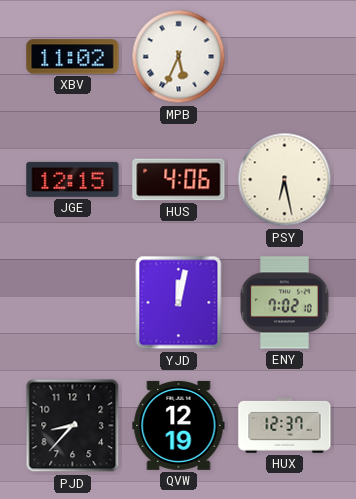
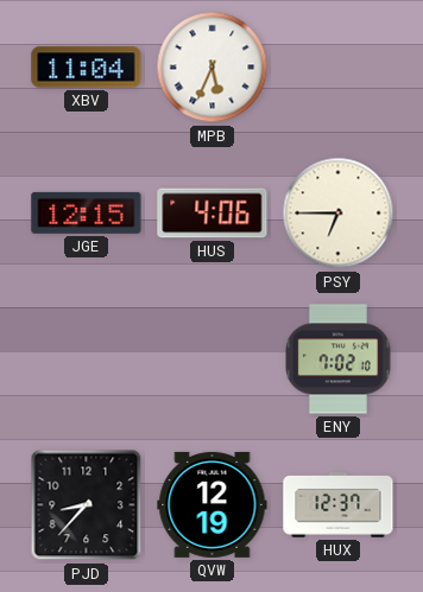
XBV: 11:02 -> 11:04 (87, 68)
PSY: 6:28 -> 6:45 (339, 214)
YJD: 12:02 -> none (179, 303)
